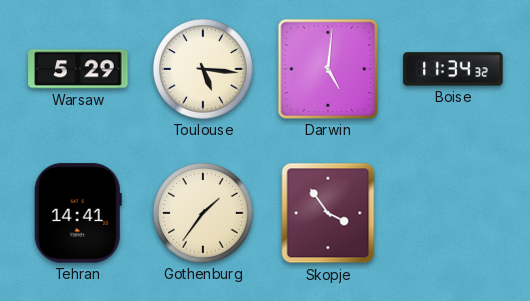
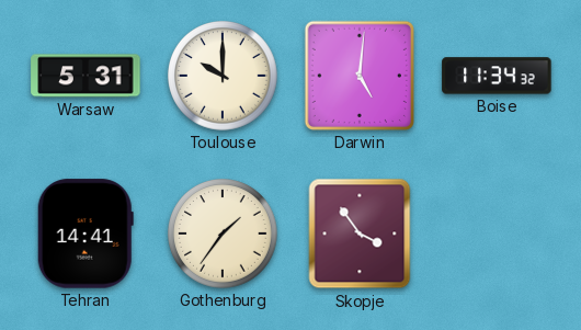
Warsaw: 5:29 -> 5:31 (86, 76)
Toulouse: 5:16 -> 10:00 (224, 77)
